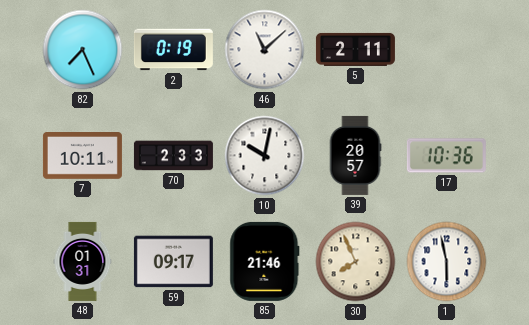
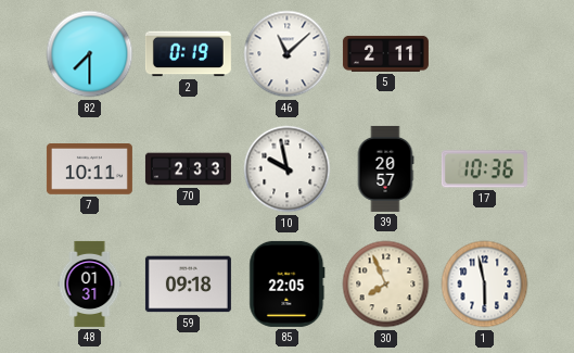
82: 7:26 -> 7:30 (90, 54)
10: 10:02 -> 9:58 (288, 169)
59: 09:17 -> 09:18 (188, 285)
85: 21:46 -> 22:05 (288, 283)
